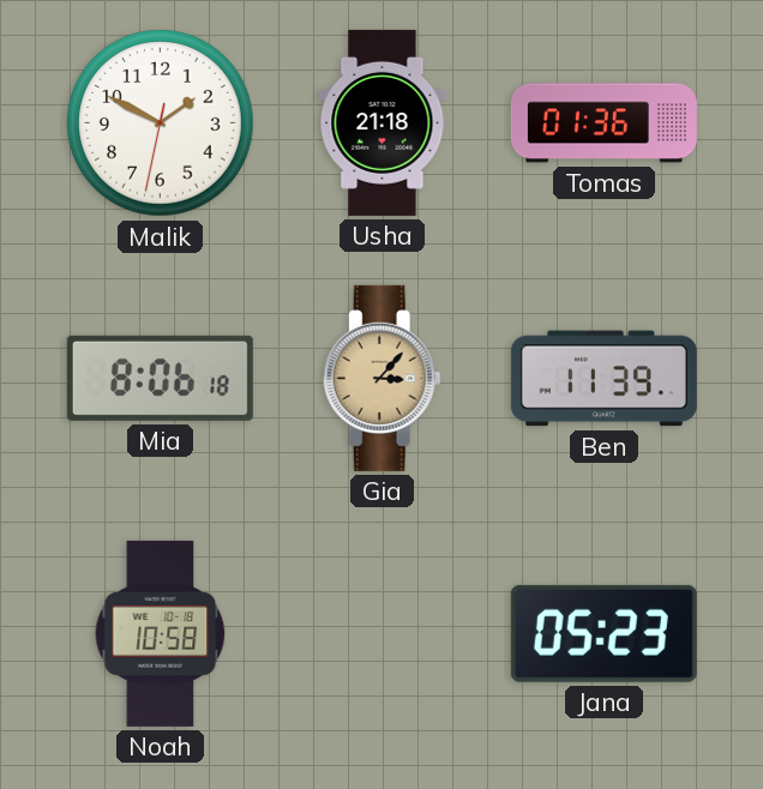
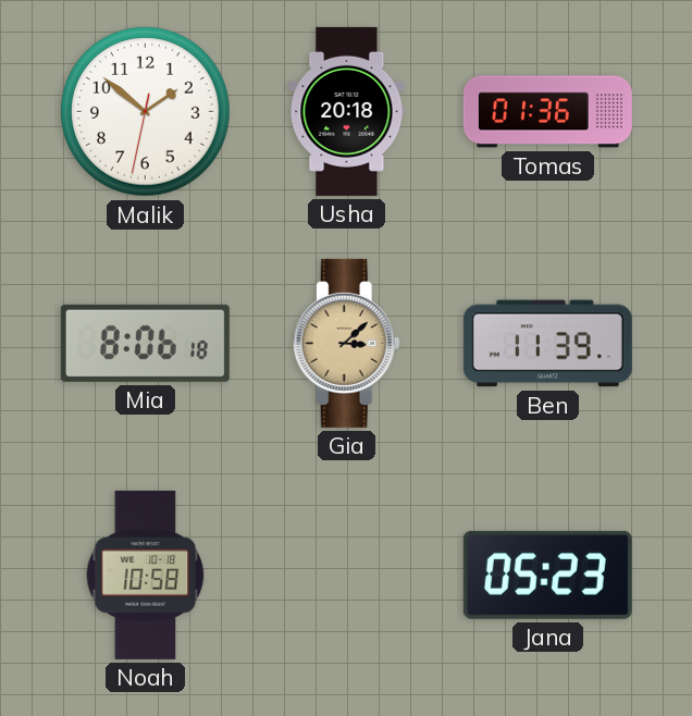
Malik: 1:49 -> 1:51 (146, 112)
Usha: 21:18 -> 20:18 (347, 111)
Gia: 3:07 -> 3:08 (346, 343)
